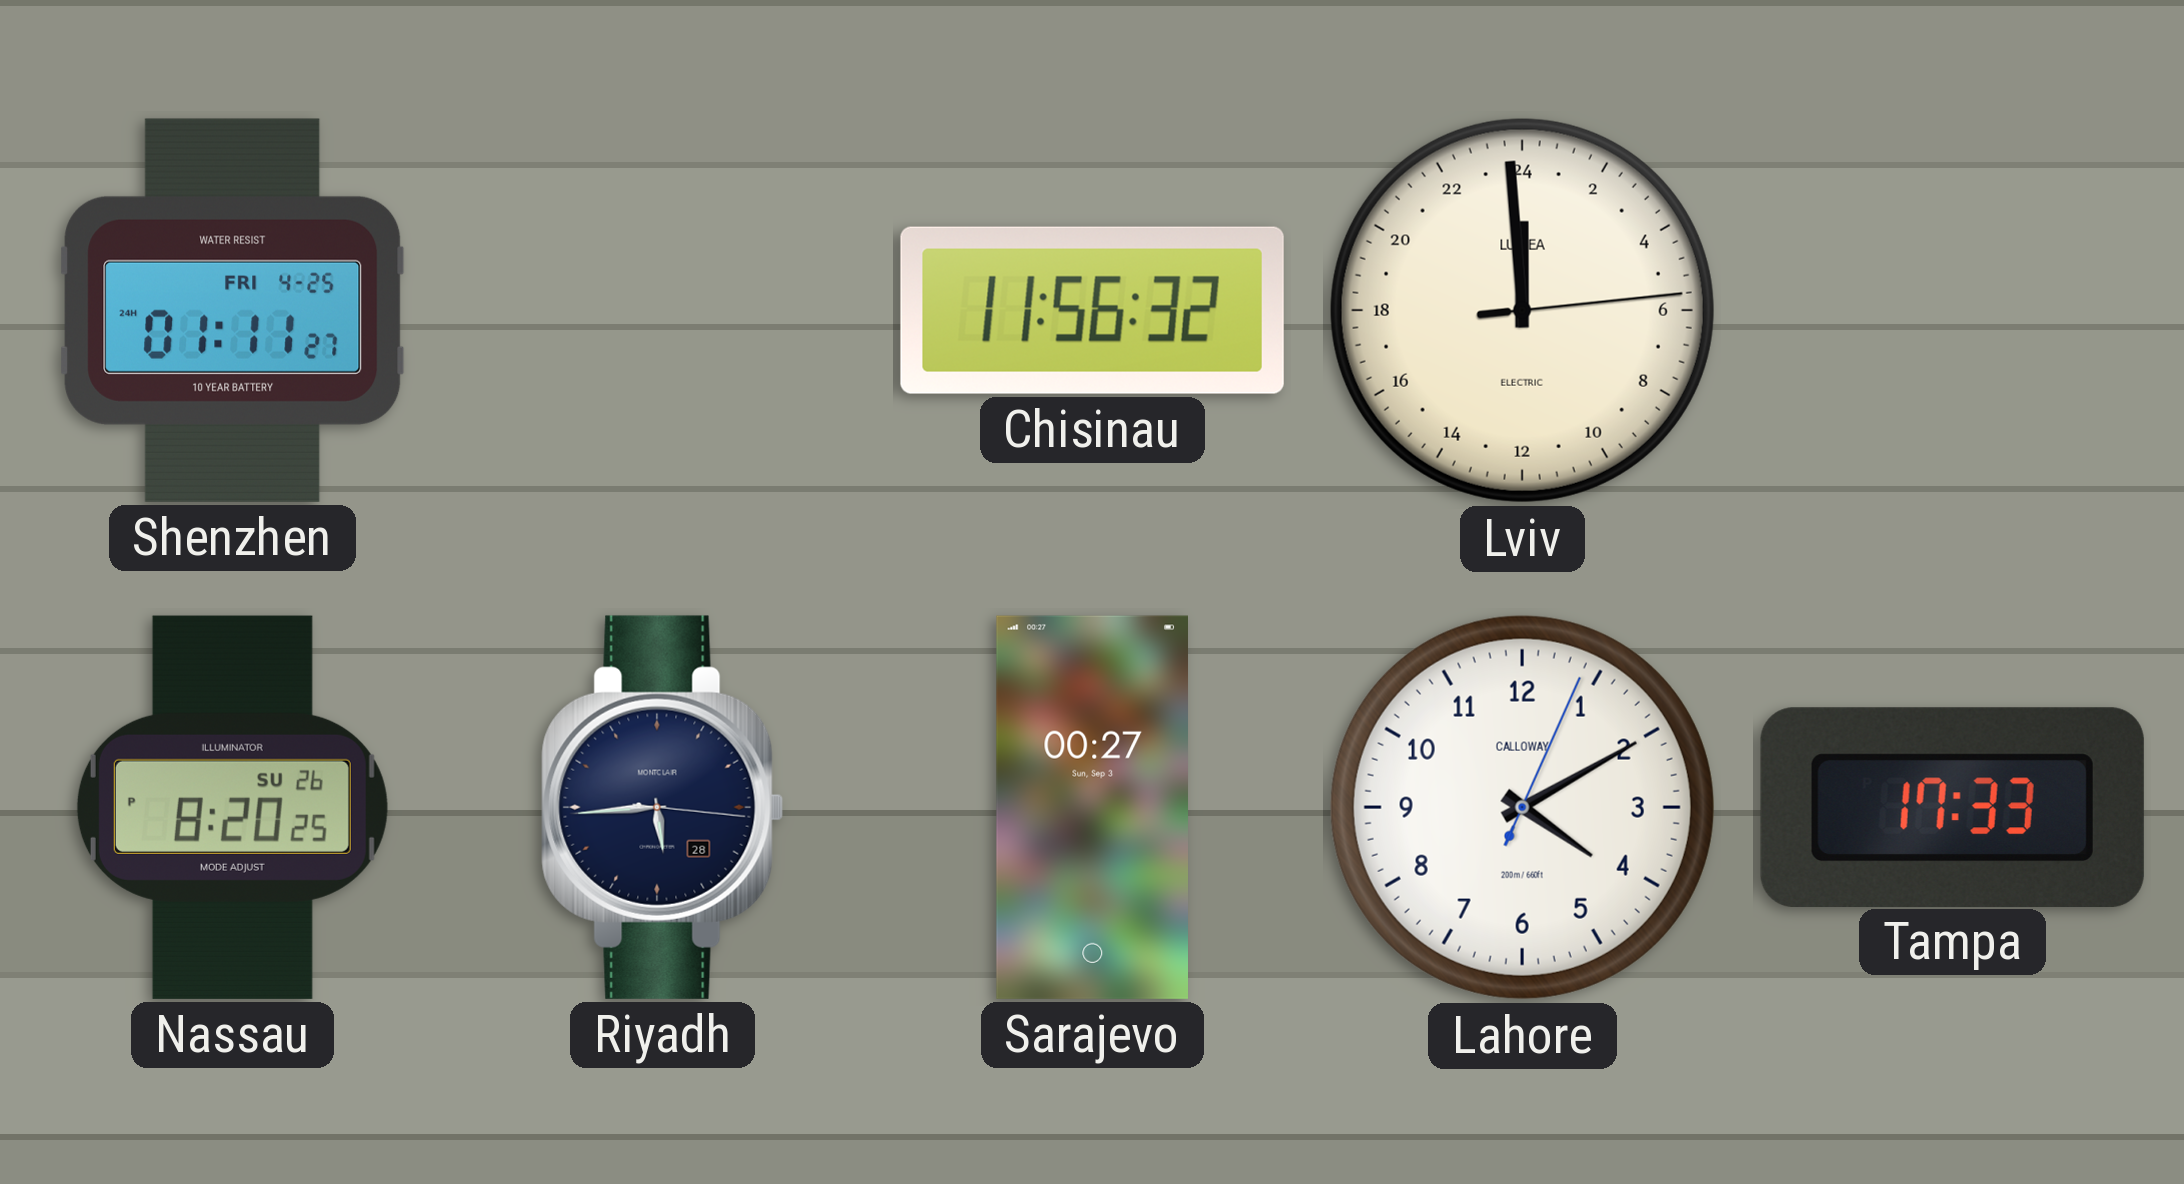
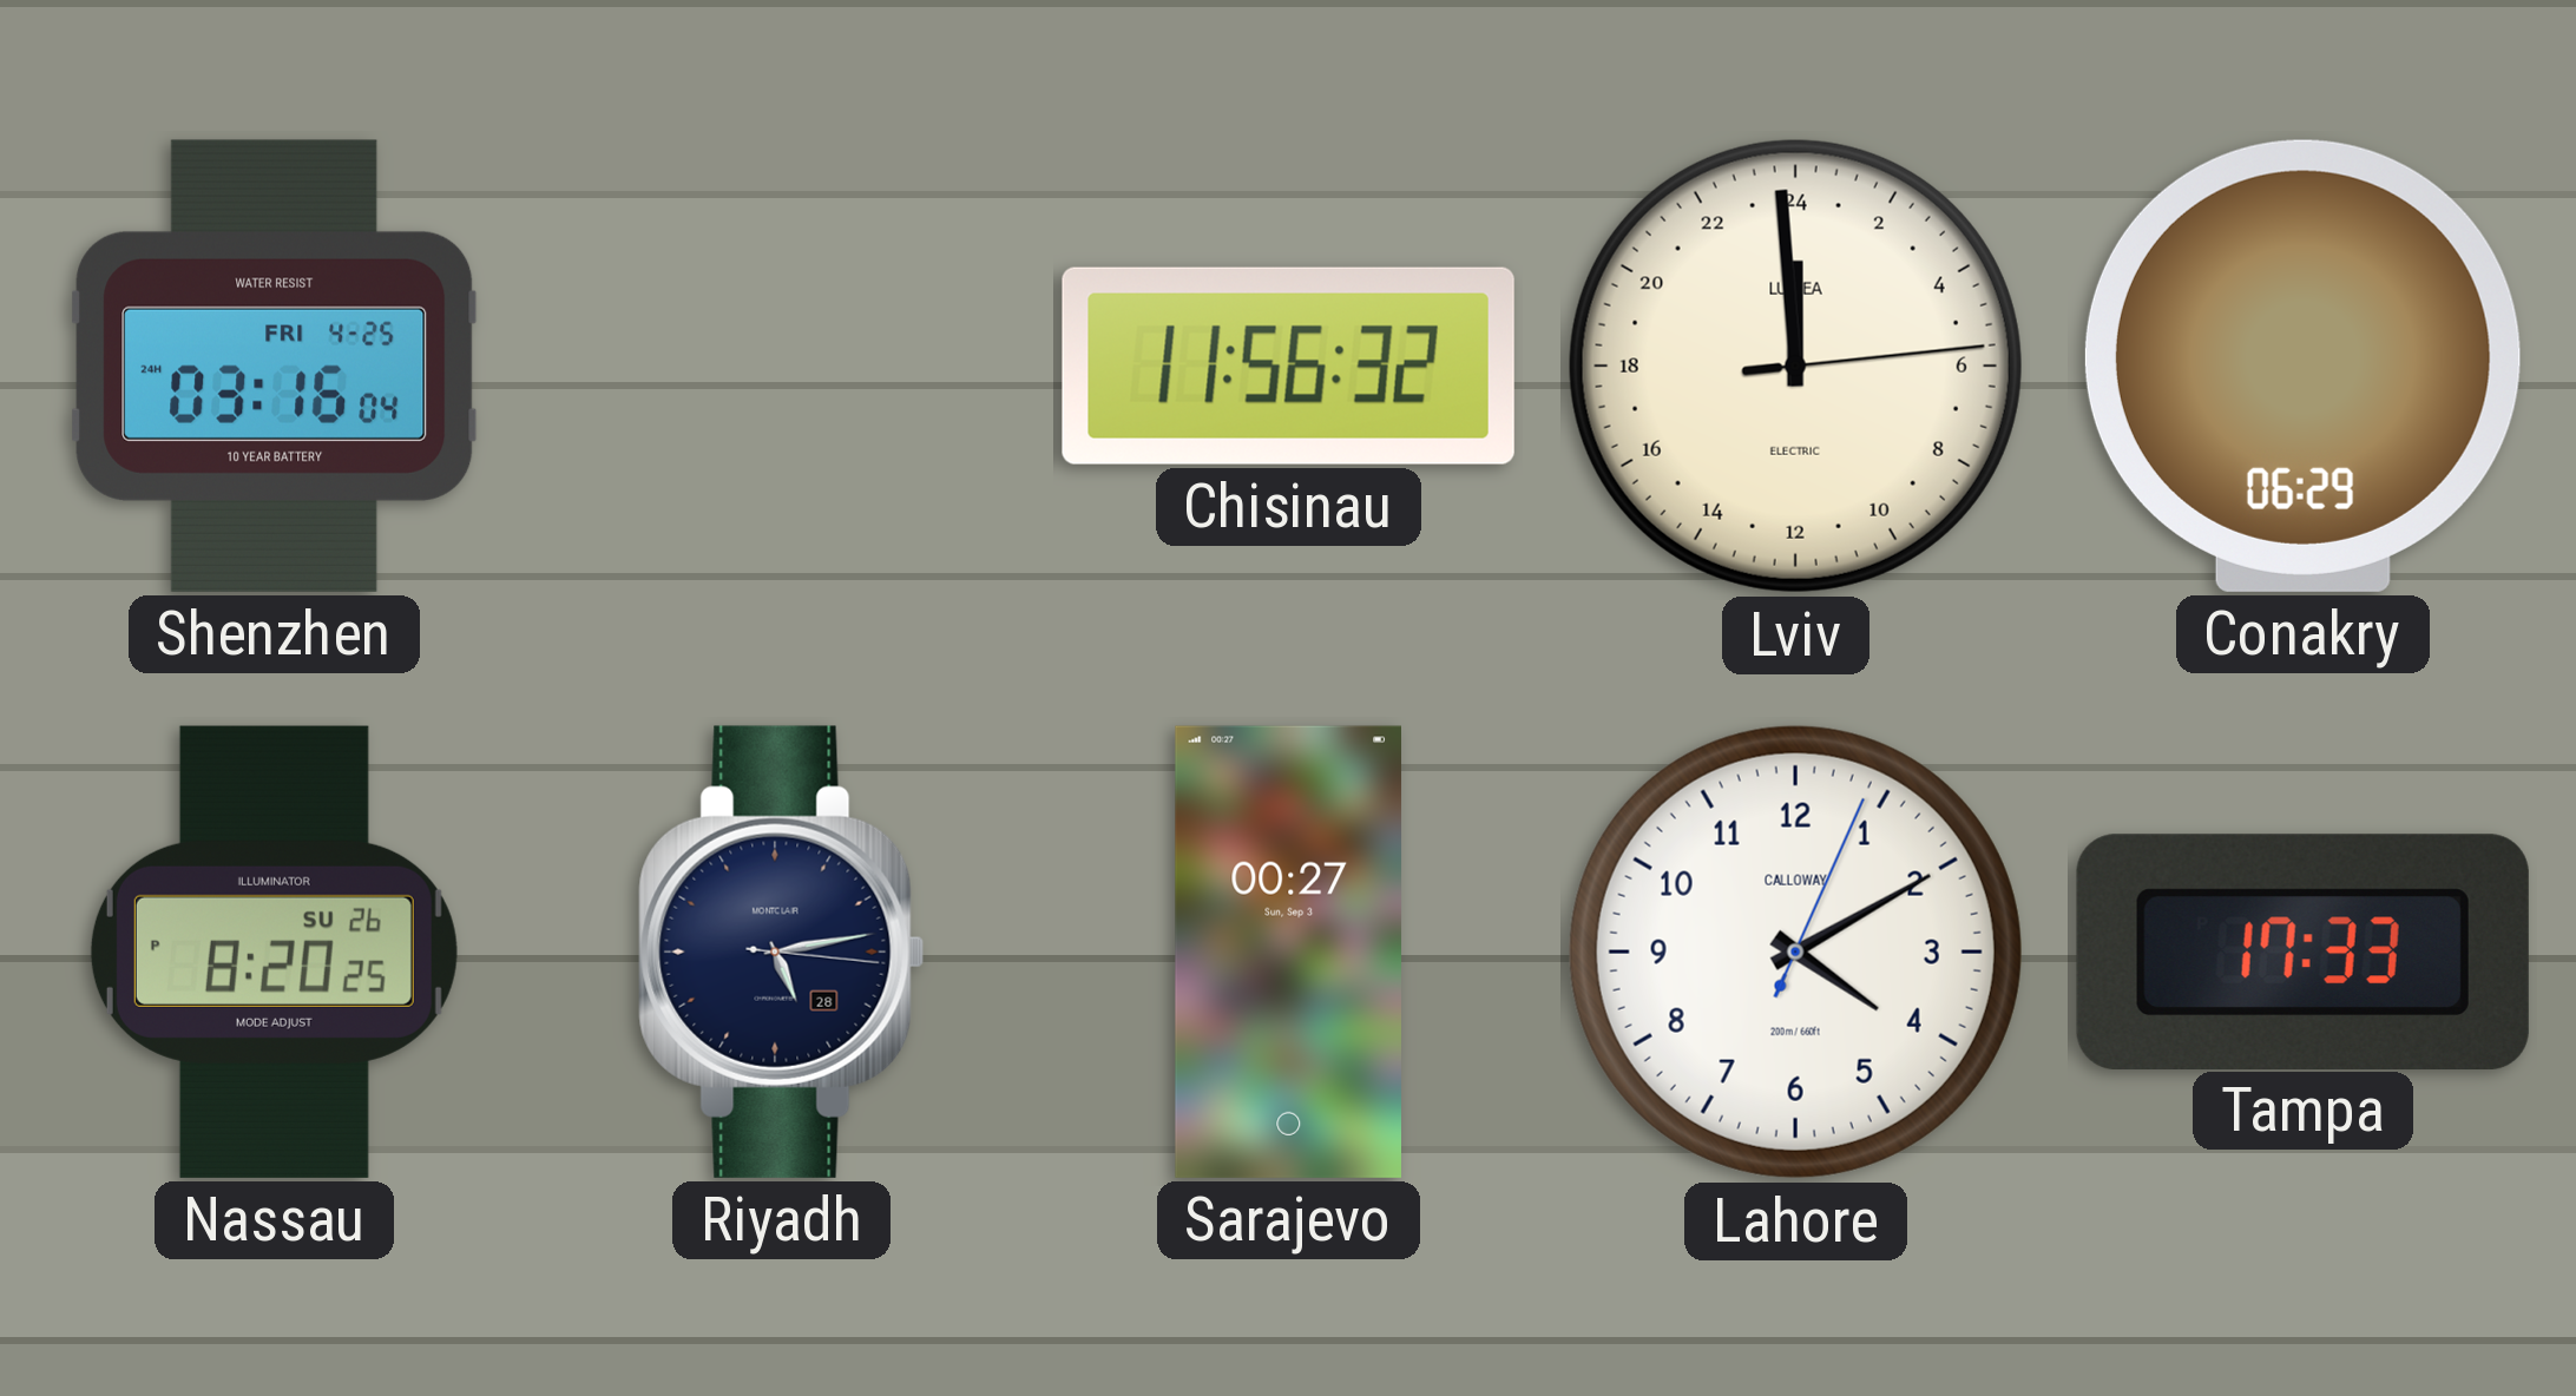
Shenzhen: 01:11 -> 03:16 (275, 366)
Conakry: none -> 06:29 (2302, 366)
Riyadh: 5:44 -> 5:13 (782, 951)
